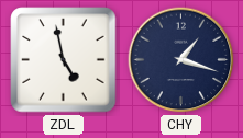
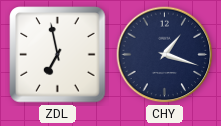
ZDL: 4:58 -> 6:58 (58, 55)
